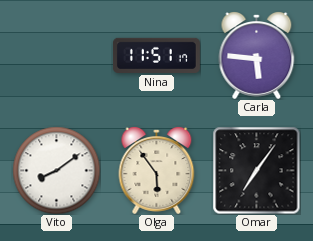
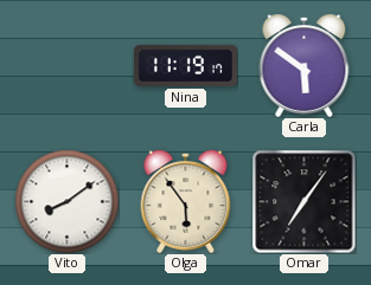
Nina: 11:51 -> 11:19 (185, 65)
Carla: 5:46 -> 5:51 (305, 65)
